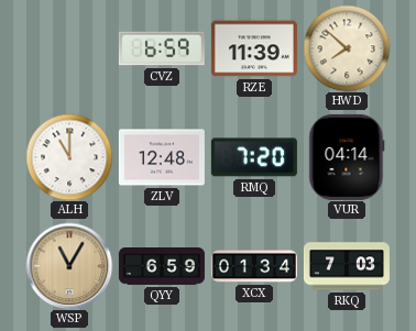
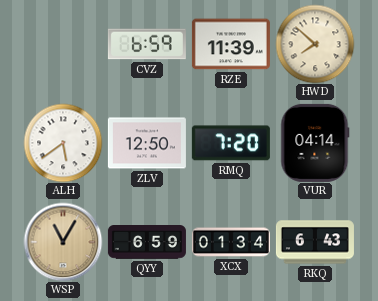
ALH: 11:00 -> 5:39 (63, 143)
ZLV: 12:48 -> 12:50 (147, 143)
RKQ: 7:03 -> 6:43 (315, 242)
